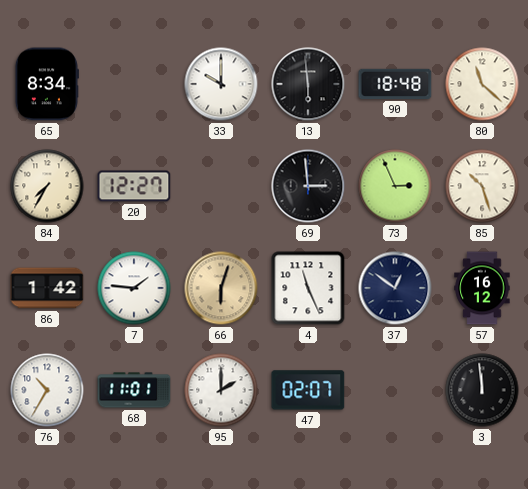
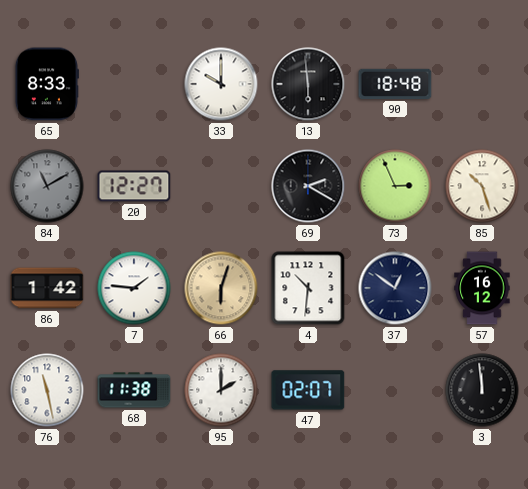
65: 8:34 -> 8:33 (46, 84)
80: 11:22 -> none (482, 84)
84: 7:35 -> 11:10 (47, 186)
84 dial: cream -> grey (47, 186)
69: 2:59 -> 2:20 (308, 186)
4: 11:26 -> 10:31 (308, 288)
76: 10:35 -> 11:28 (47, 390)
68: 11:01 -> 11:38 (134, 390)
